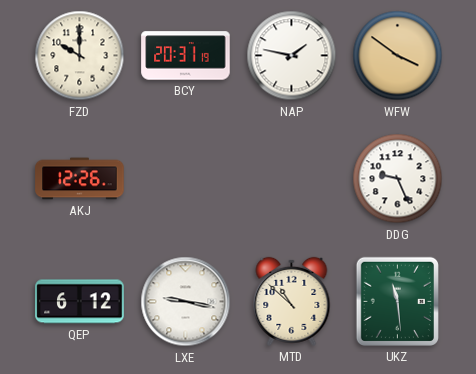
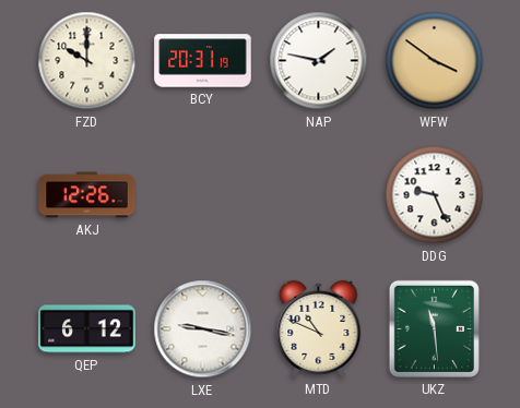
MTD: 10:52 -> 10:49 (319, 328)
